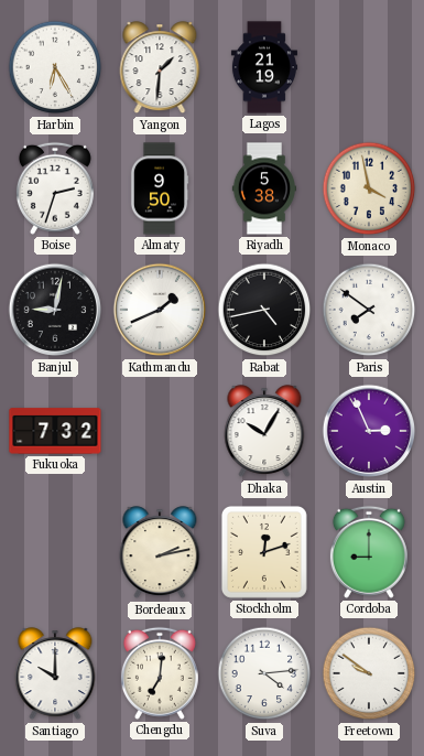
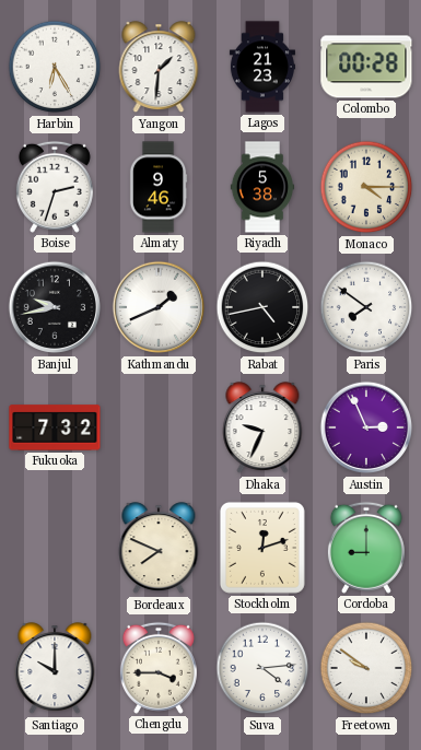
Lagos: 21:19 -> 21:23 (262, 67)
Colombo: none -> 00:28 (366, 67)
Almaty: 9:50 -> 9:46 (159, 187)
Monaco: 3:58 -> 4:15 (366, 187)
Banjul: 9:02 -> 9:43 (55, 307)
Dhaka: 10:05 -> 9:34 (262, 429)
Bordeaux: 2:13 -> 7:49 (159, 549)
Chengdu: 7:01 -> 3:45 (159, 668)
